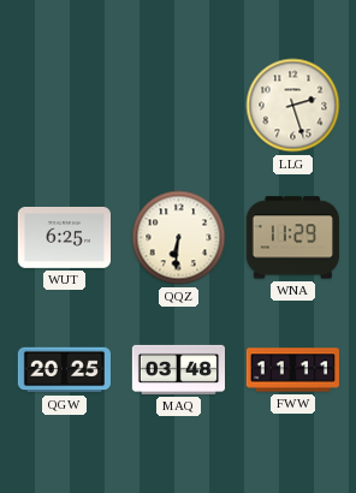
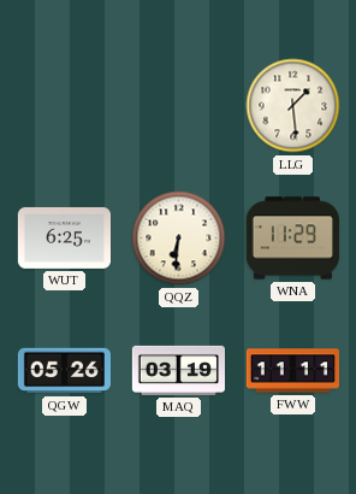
LLG: 2:27 -> 1:29 (293, 106)
QGW: 20:25 -> 05:26 (64, 371)
MAQ: 03:48 -> 03:19 (178, 370)
